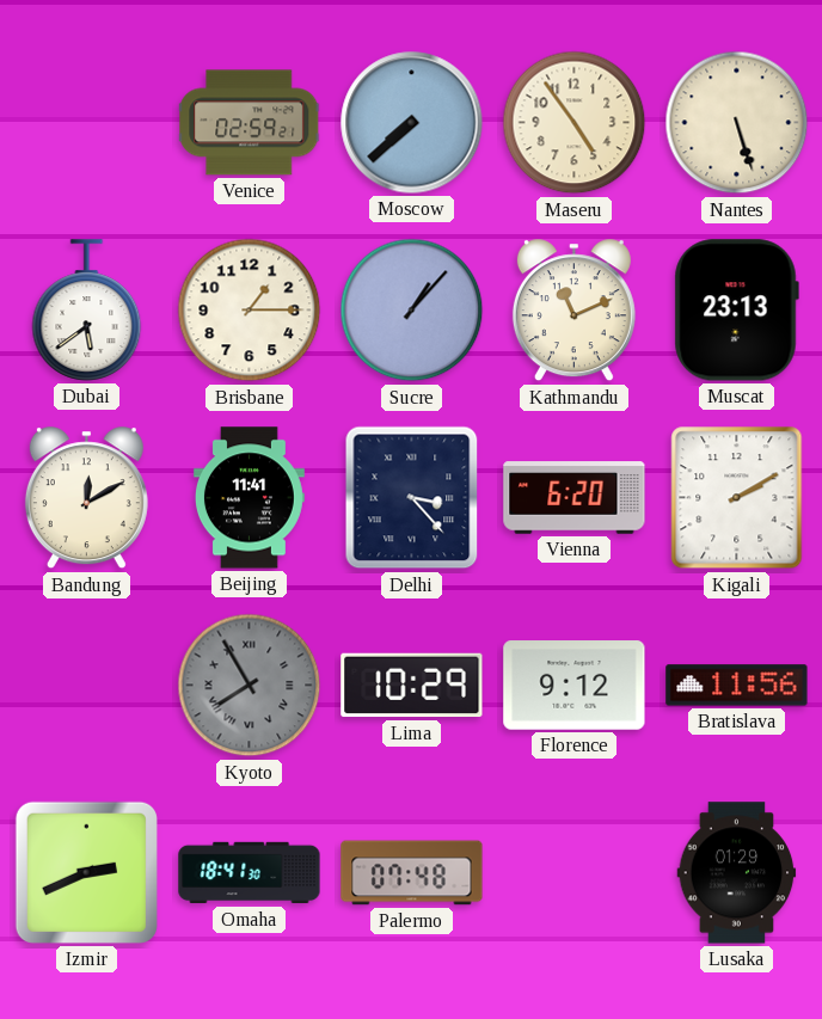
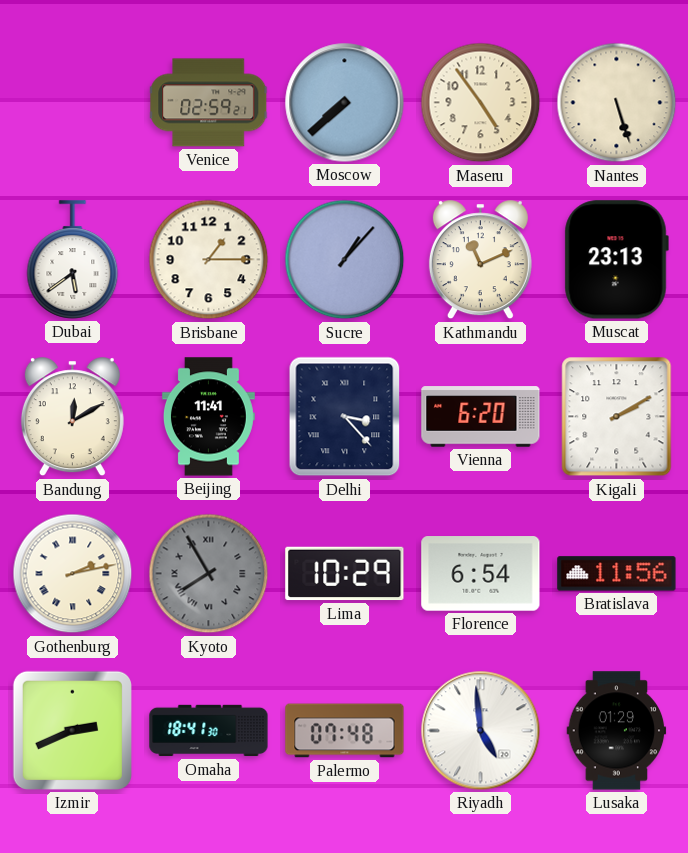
Gothenburg: none -> 2:13 (73, 574)
Florence: 9:12 -> 6:54 (481, 574)
Riyadh: none -> 4:59 (481, 731)
